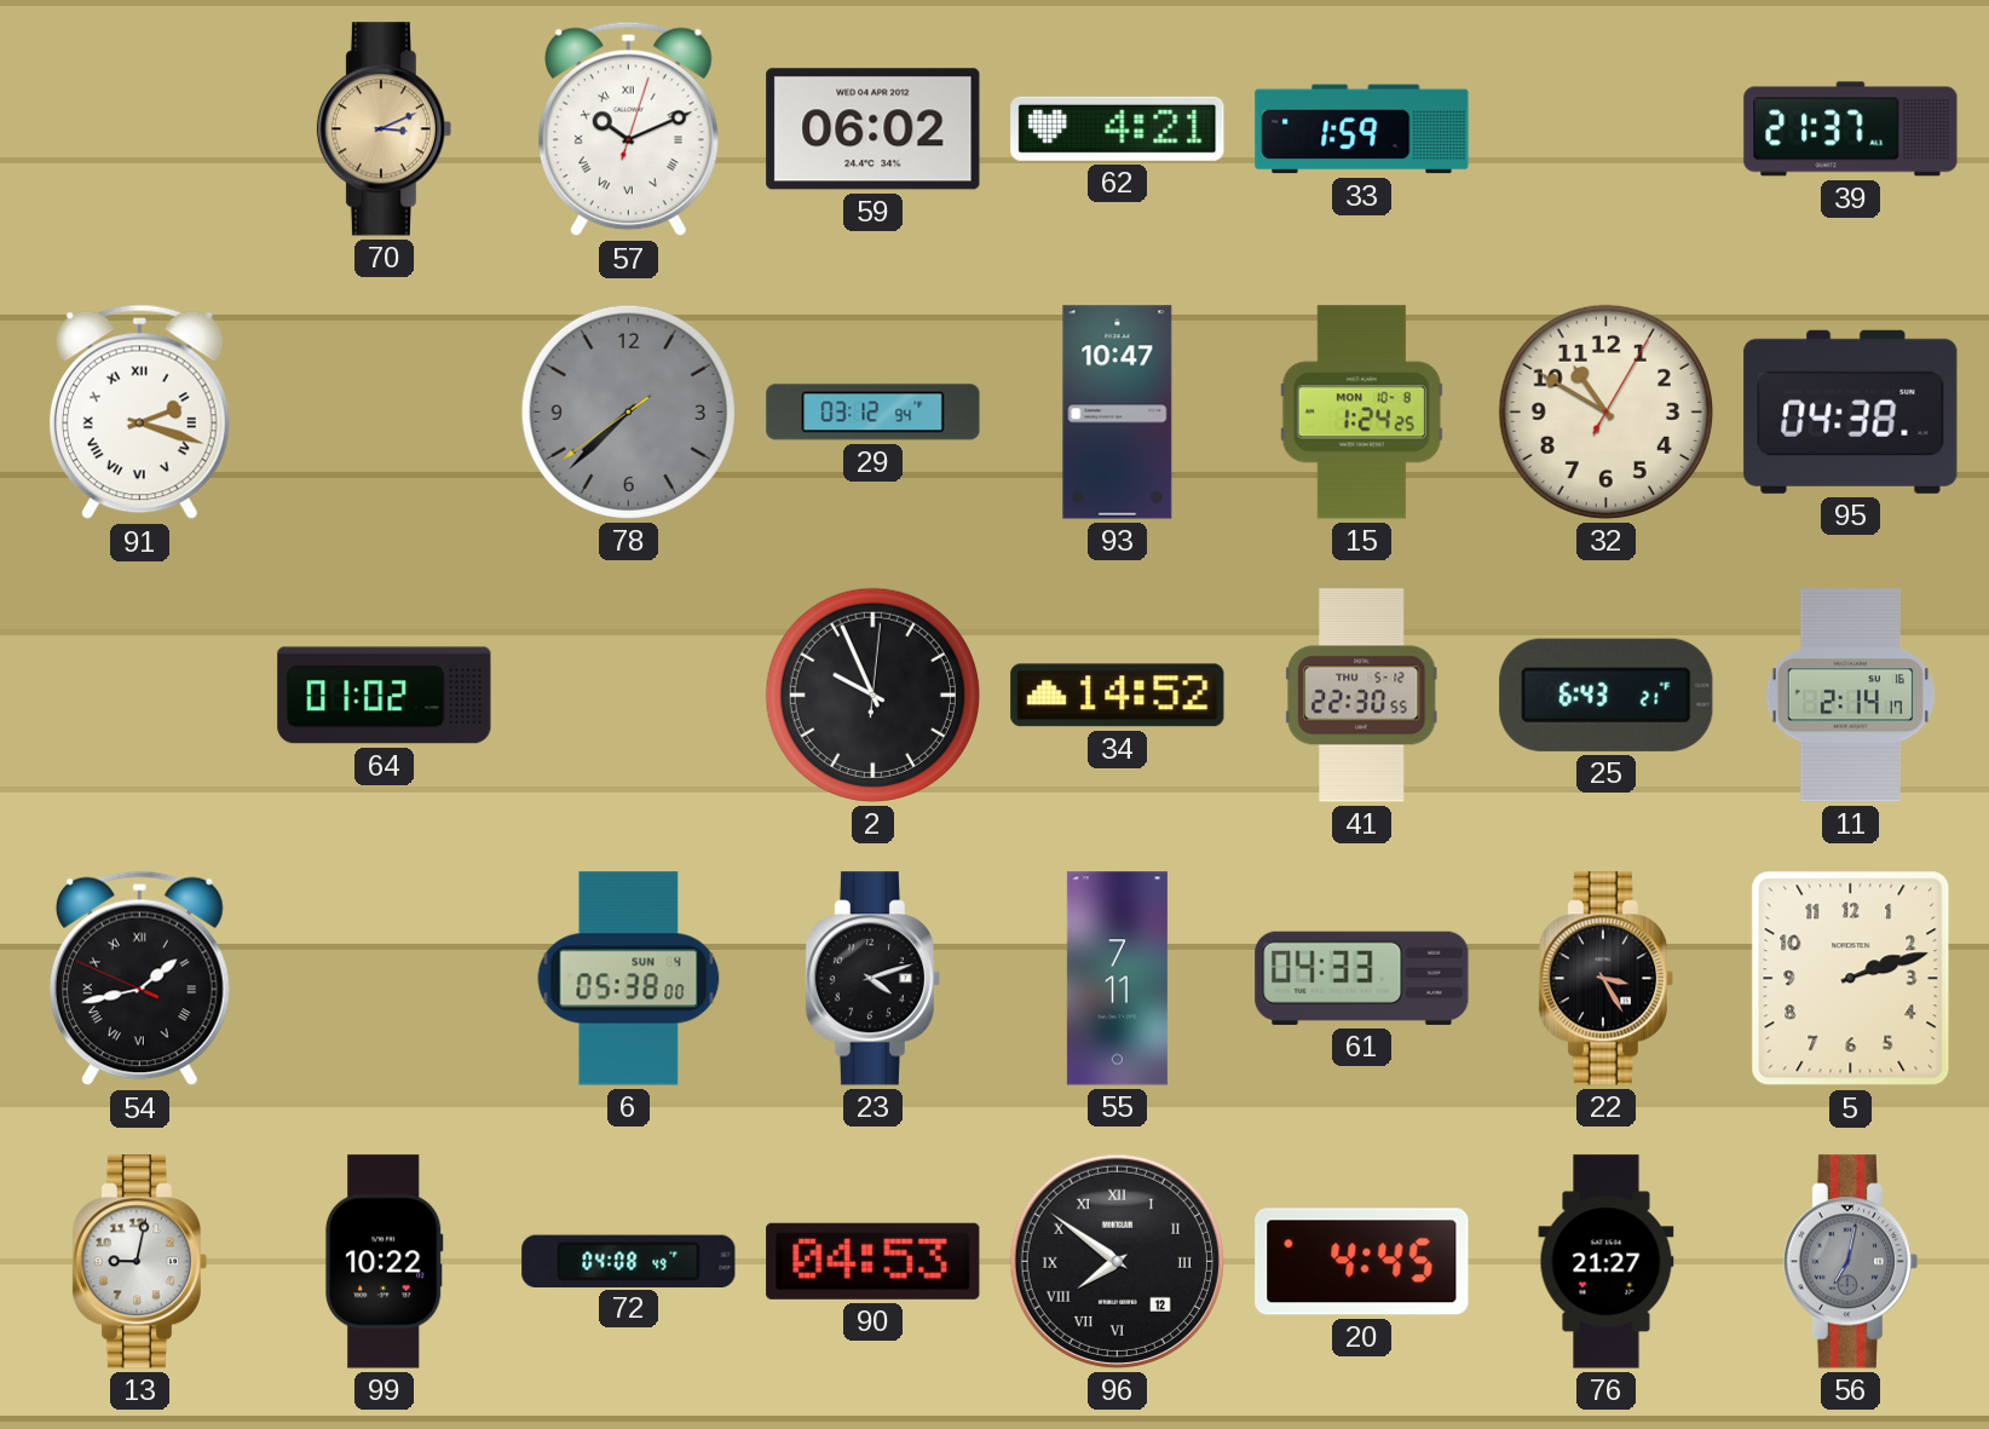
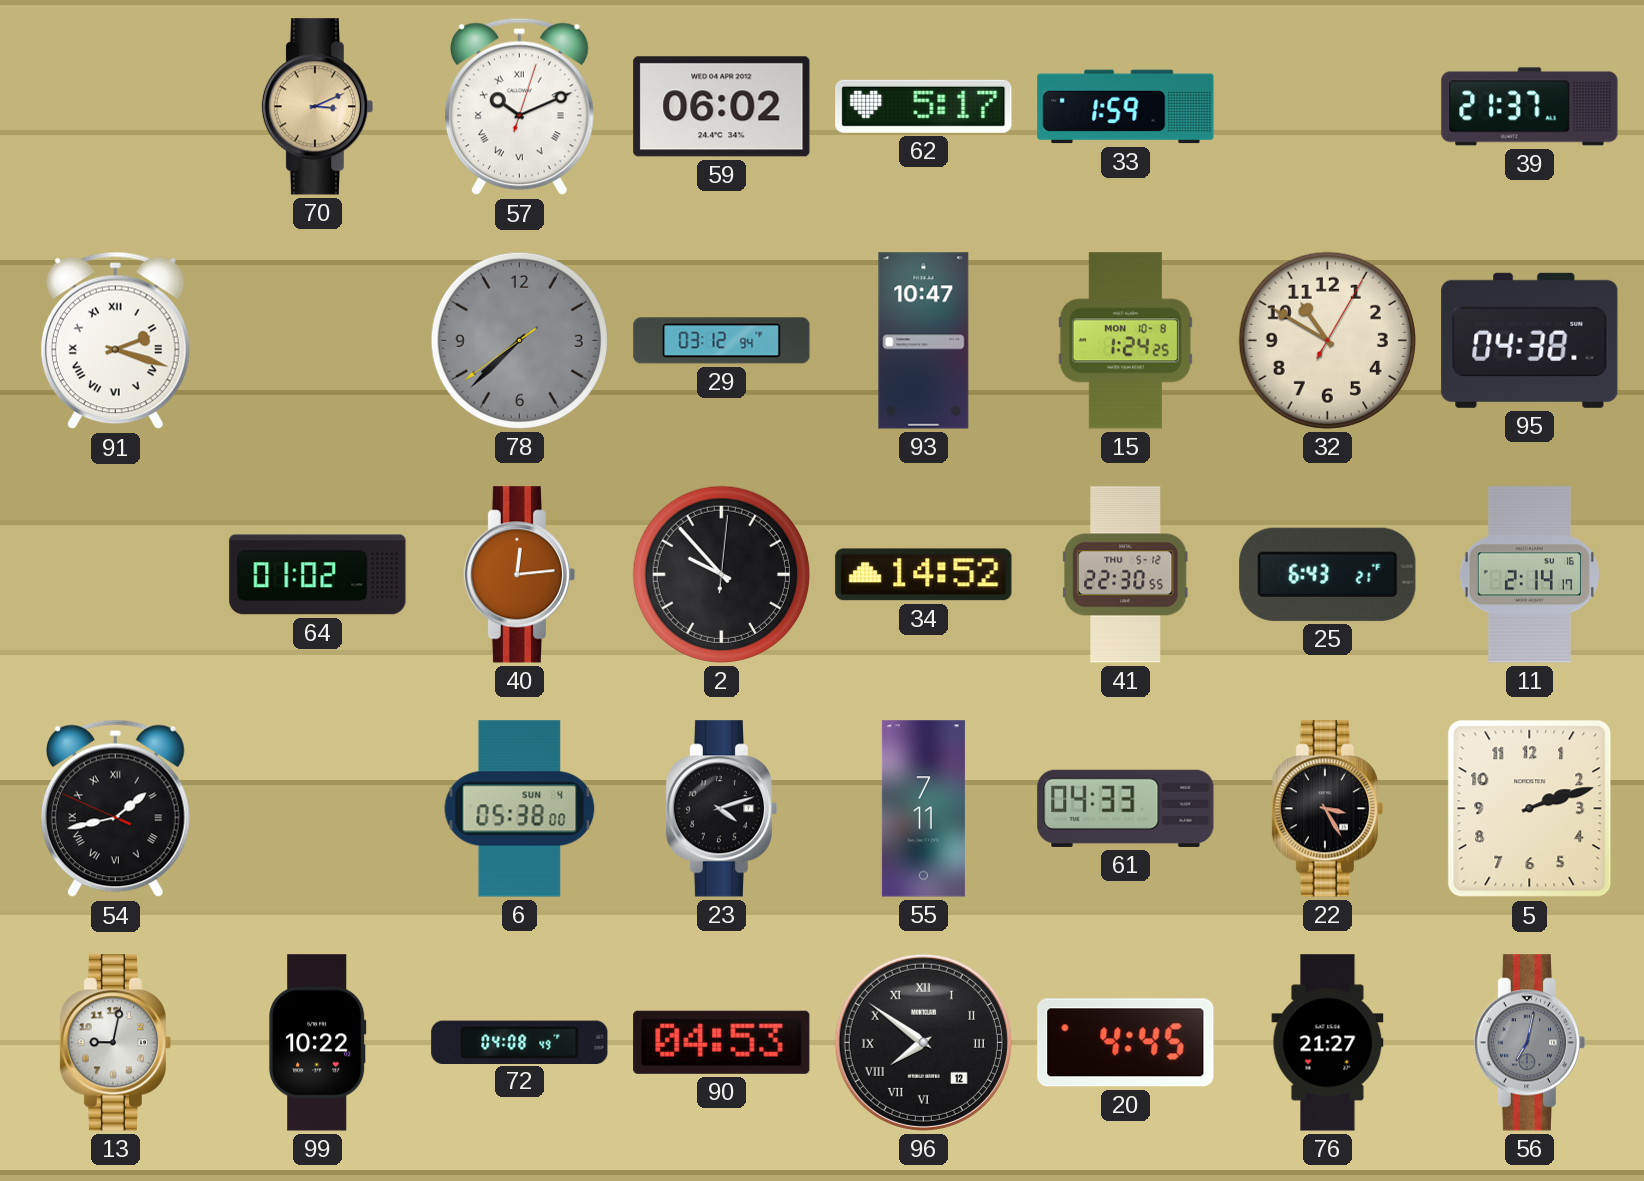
62: 4:21 -> 5:17 (924, 106)
40: none -> 12:14 (519, 575)
2: 9:56 -> 9:53 (721, 574)
